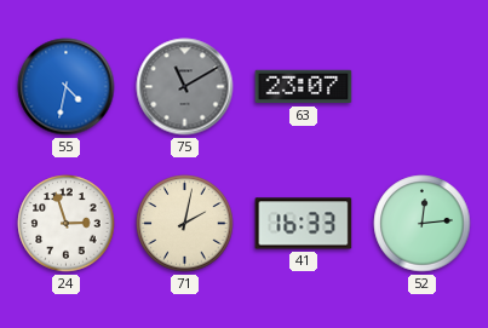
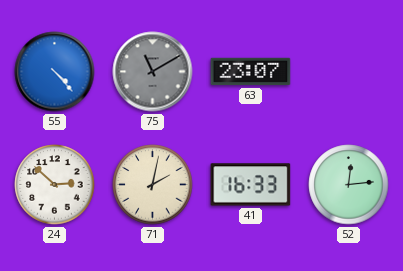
55: 4:32 -> 4:23 (55, 72)
24: 2:57 -> 2:52 (55, 185)
